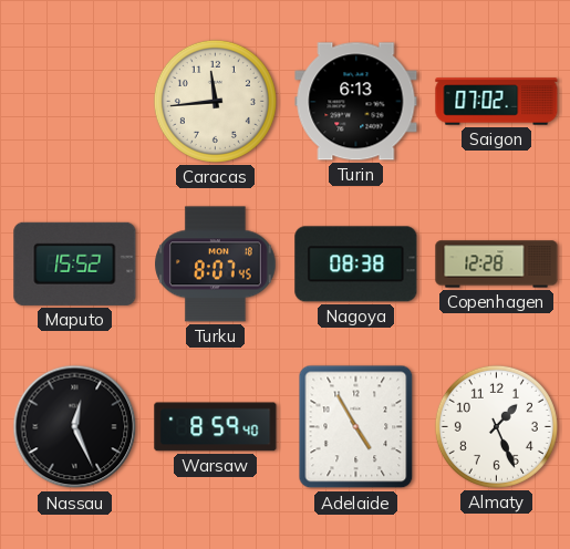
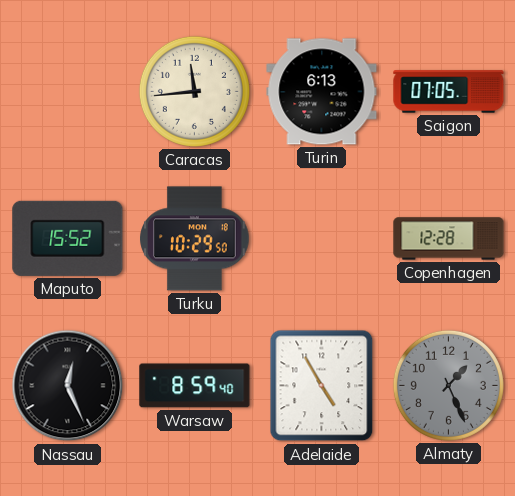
Saigon: 07:02 -> 07:05 (449, 92)
Turku: 8:07 -> 10:29 (195, 239)
Nagoya: 08:38 -> none (356, 265)
Almaty dial: white -> grey (448, 385)
